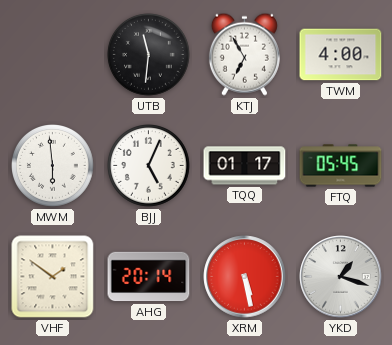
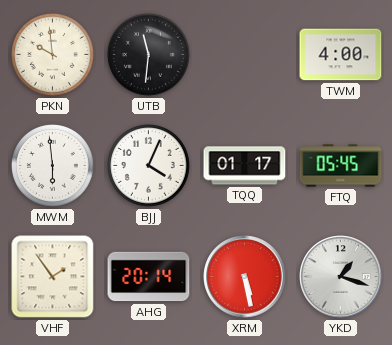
PKN: none -> 9:59 (53, 55)
KTJ: 6:55 -> none (244, 54)
BJJ: 5:04 -> 4:04 (149, 166)
VHF: 1:51 -> 1:54 (53, 277)
